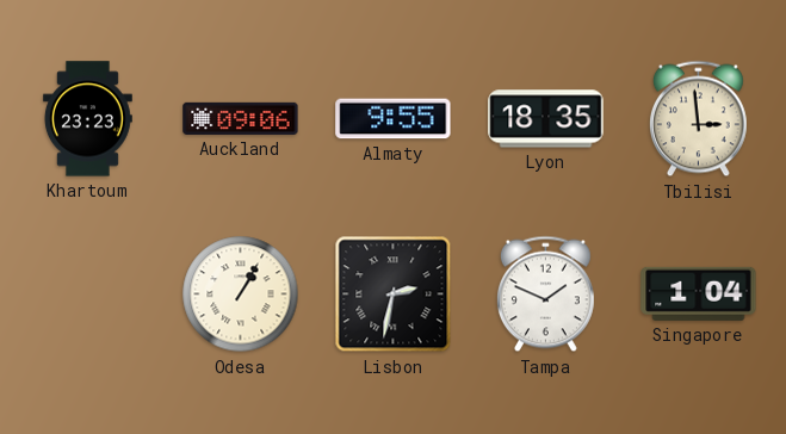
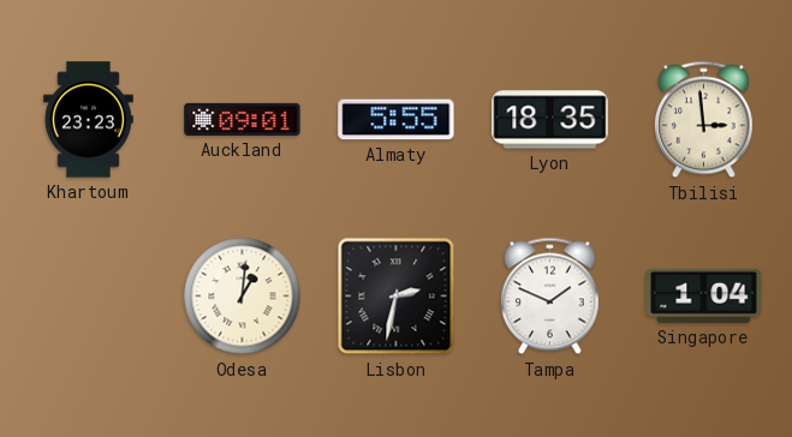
Auckland: 09:06 -> 09:01 (243, 119)
Almaty: 9:55 -> 5:55 (397, 120)
Odesa: 1:05 -> 1:01 (243, 297)
